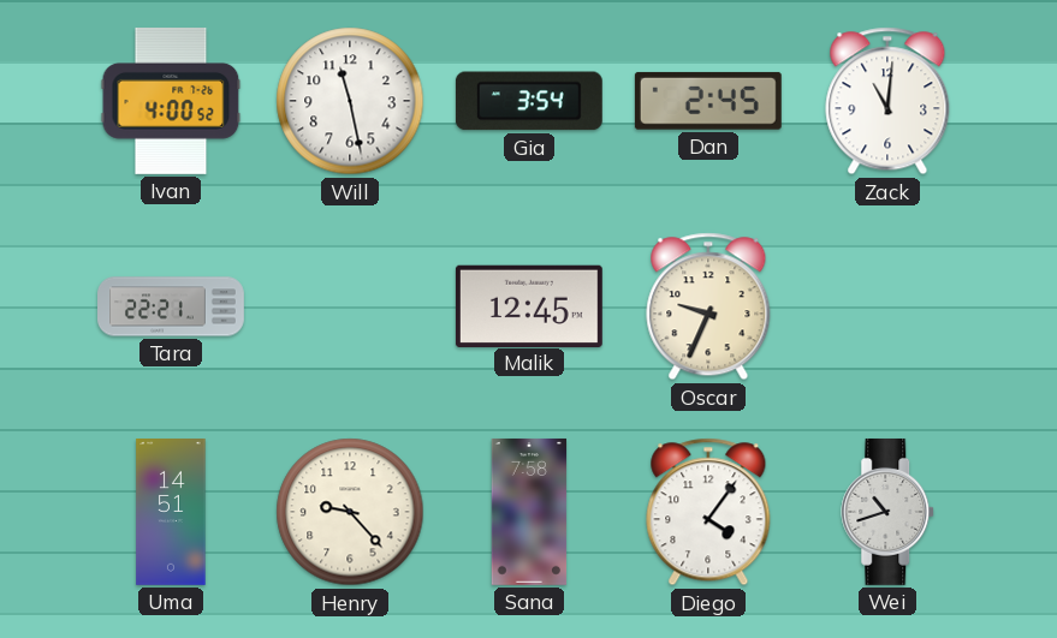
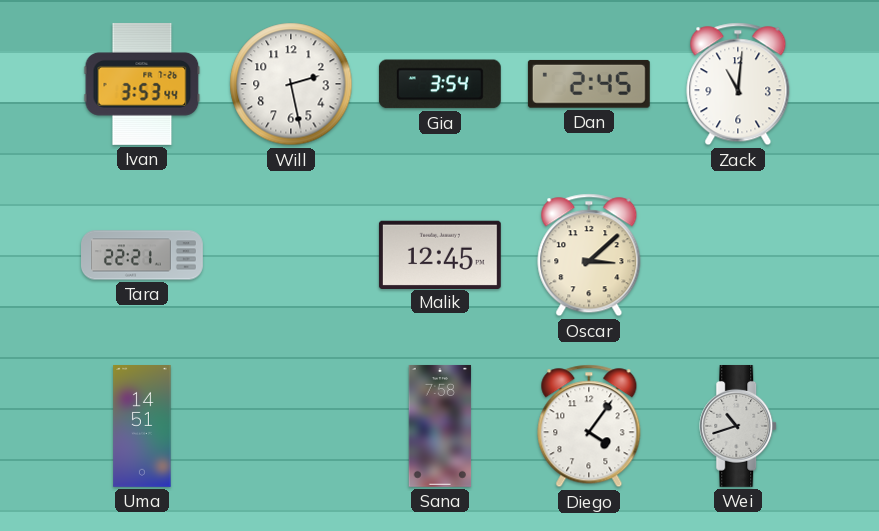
Ivan: 4:00 -> 3:53 (142, 84)
Will: 11:28 -> 2:28 (291, 84)
Oscar: 9:34 -> 3:08 (589, 255)
Henry: 9:23 -> none (350, 512)
